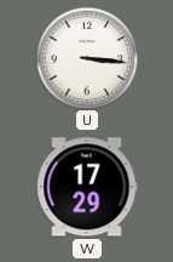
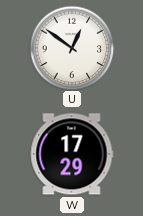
U: 3:16 -> 12:51 (72, 48)
